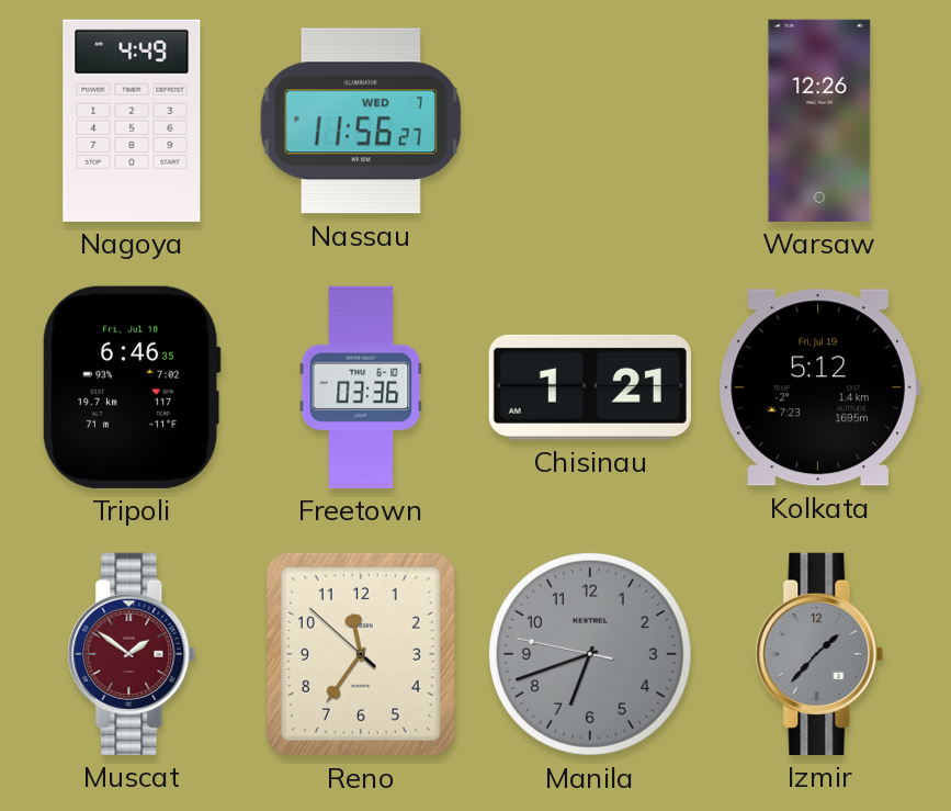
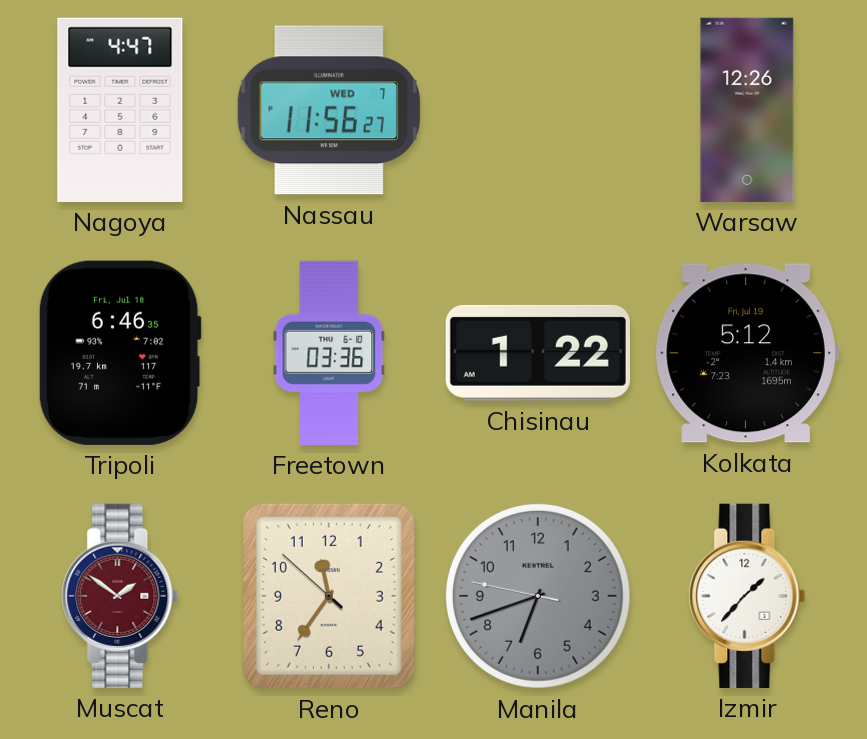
Nagoya: 4:49 -> 4:47 (120, 110)
Chisinau: 1:21 -> 1:22 (538, 353)
Izmir dial: grey -> white (747, 596)
